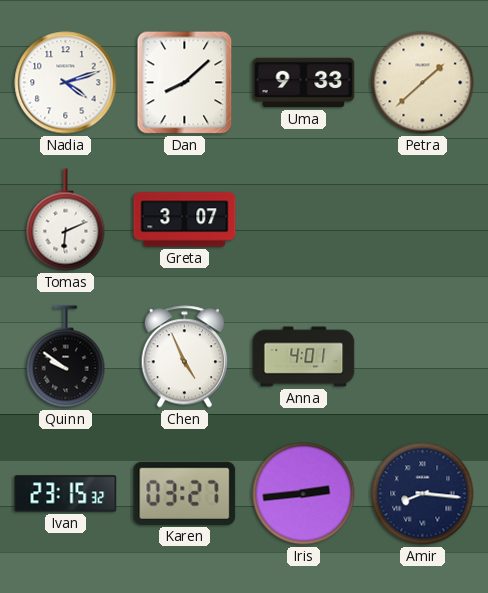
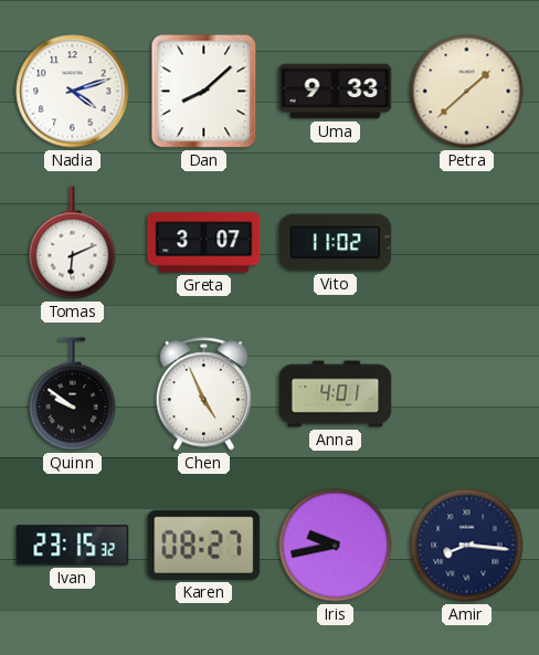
Vito: none -> 11:02 (336, 243)
Karen: 03:27 -> 08:27 (204, 545)
Iris: 2:44 -> 9:43 (336, 546)
